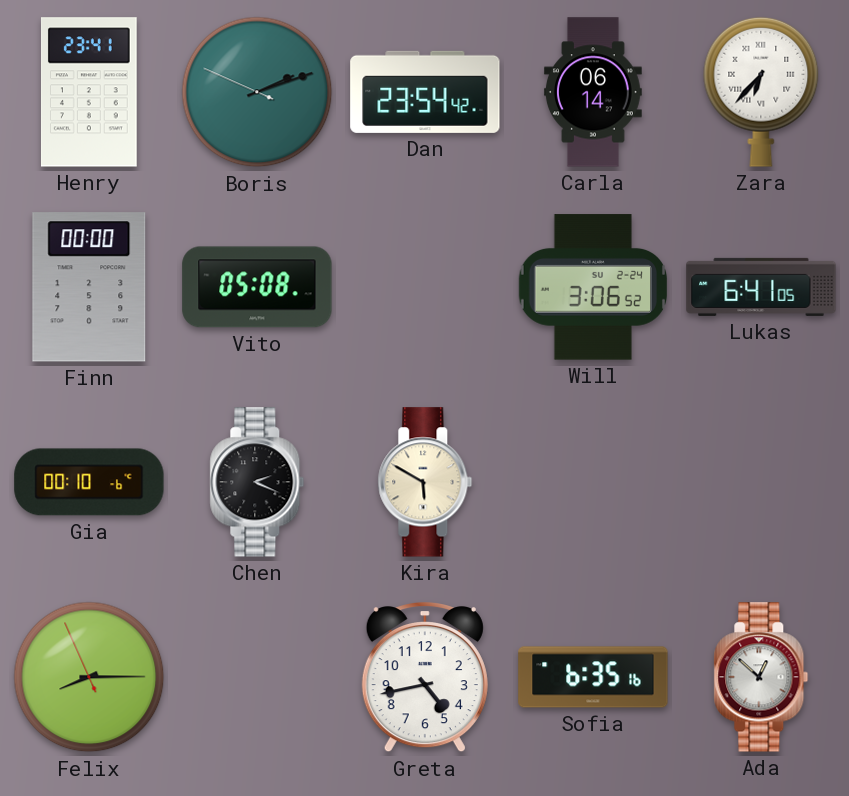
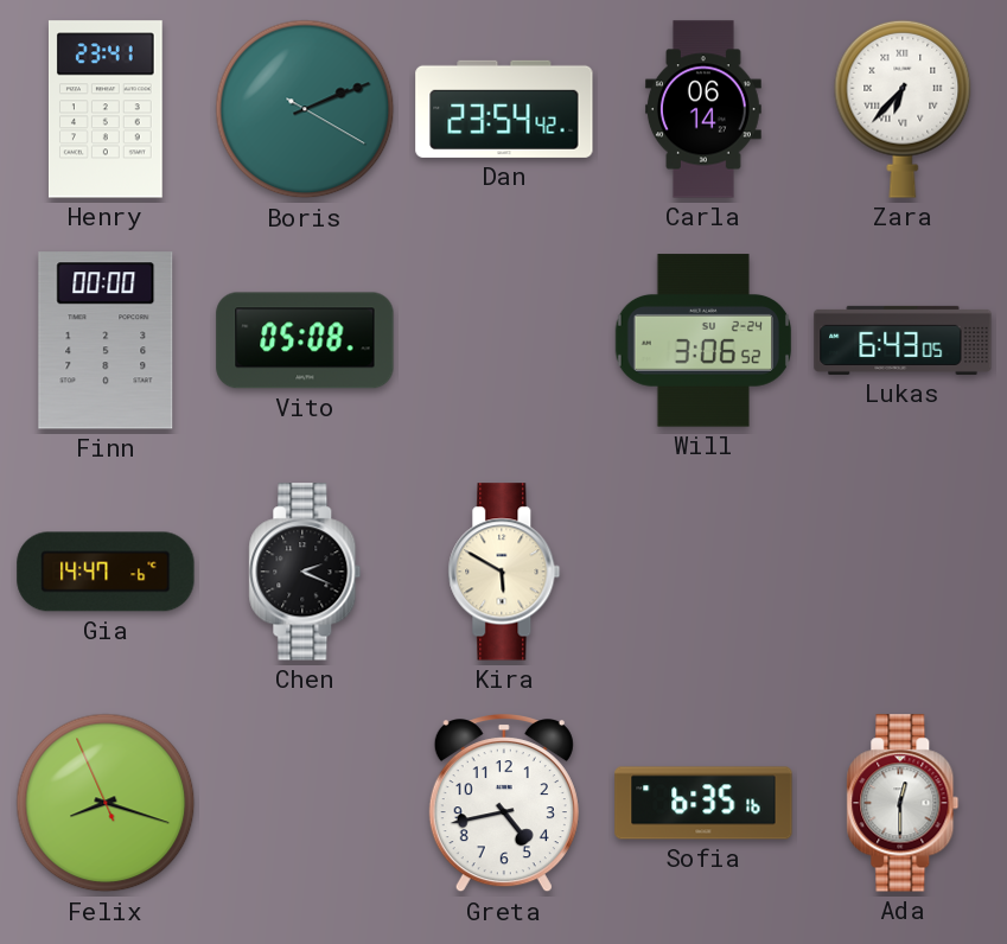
Boris: 2:11:49 -> 2:11:20 (305, 109)
Lukas: 6:41 -> 6:43 (903, 340)
Gia: 00:10 -> 14:47 (106, 572)
Felix: 8:14 -> 8:17 (106, 803)
Ada: 12:52 -> 12:30 (903, 803)
